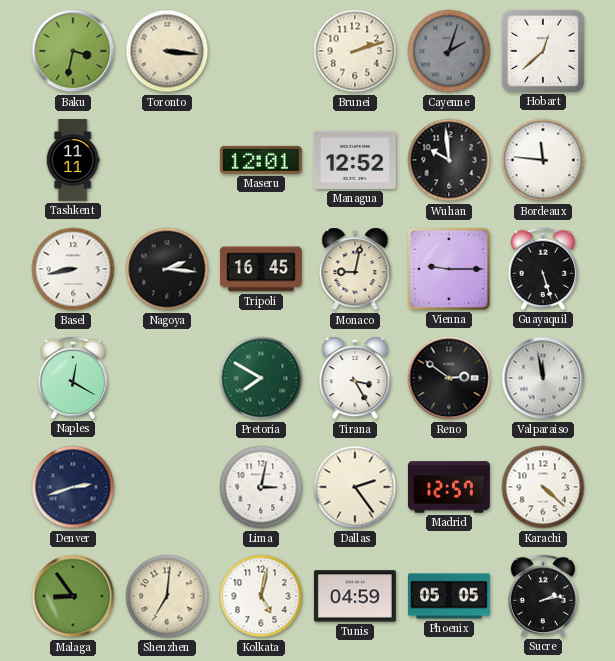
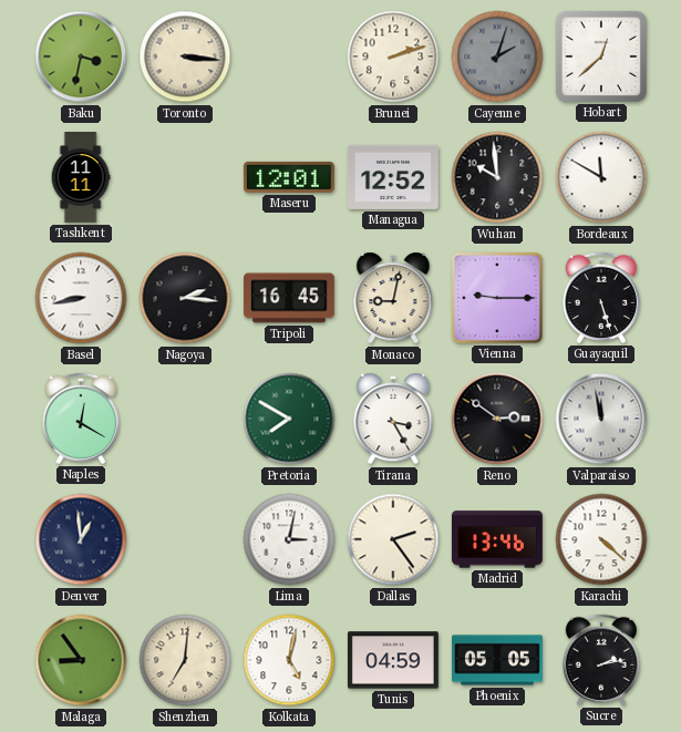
Bordeaux: 11:46 -> 11:50 (601, 177)
Denver: 2:42 -> 12:59 (81, 539)
Madrid: 12:57 -> 13:46 (497, 539)
